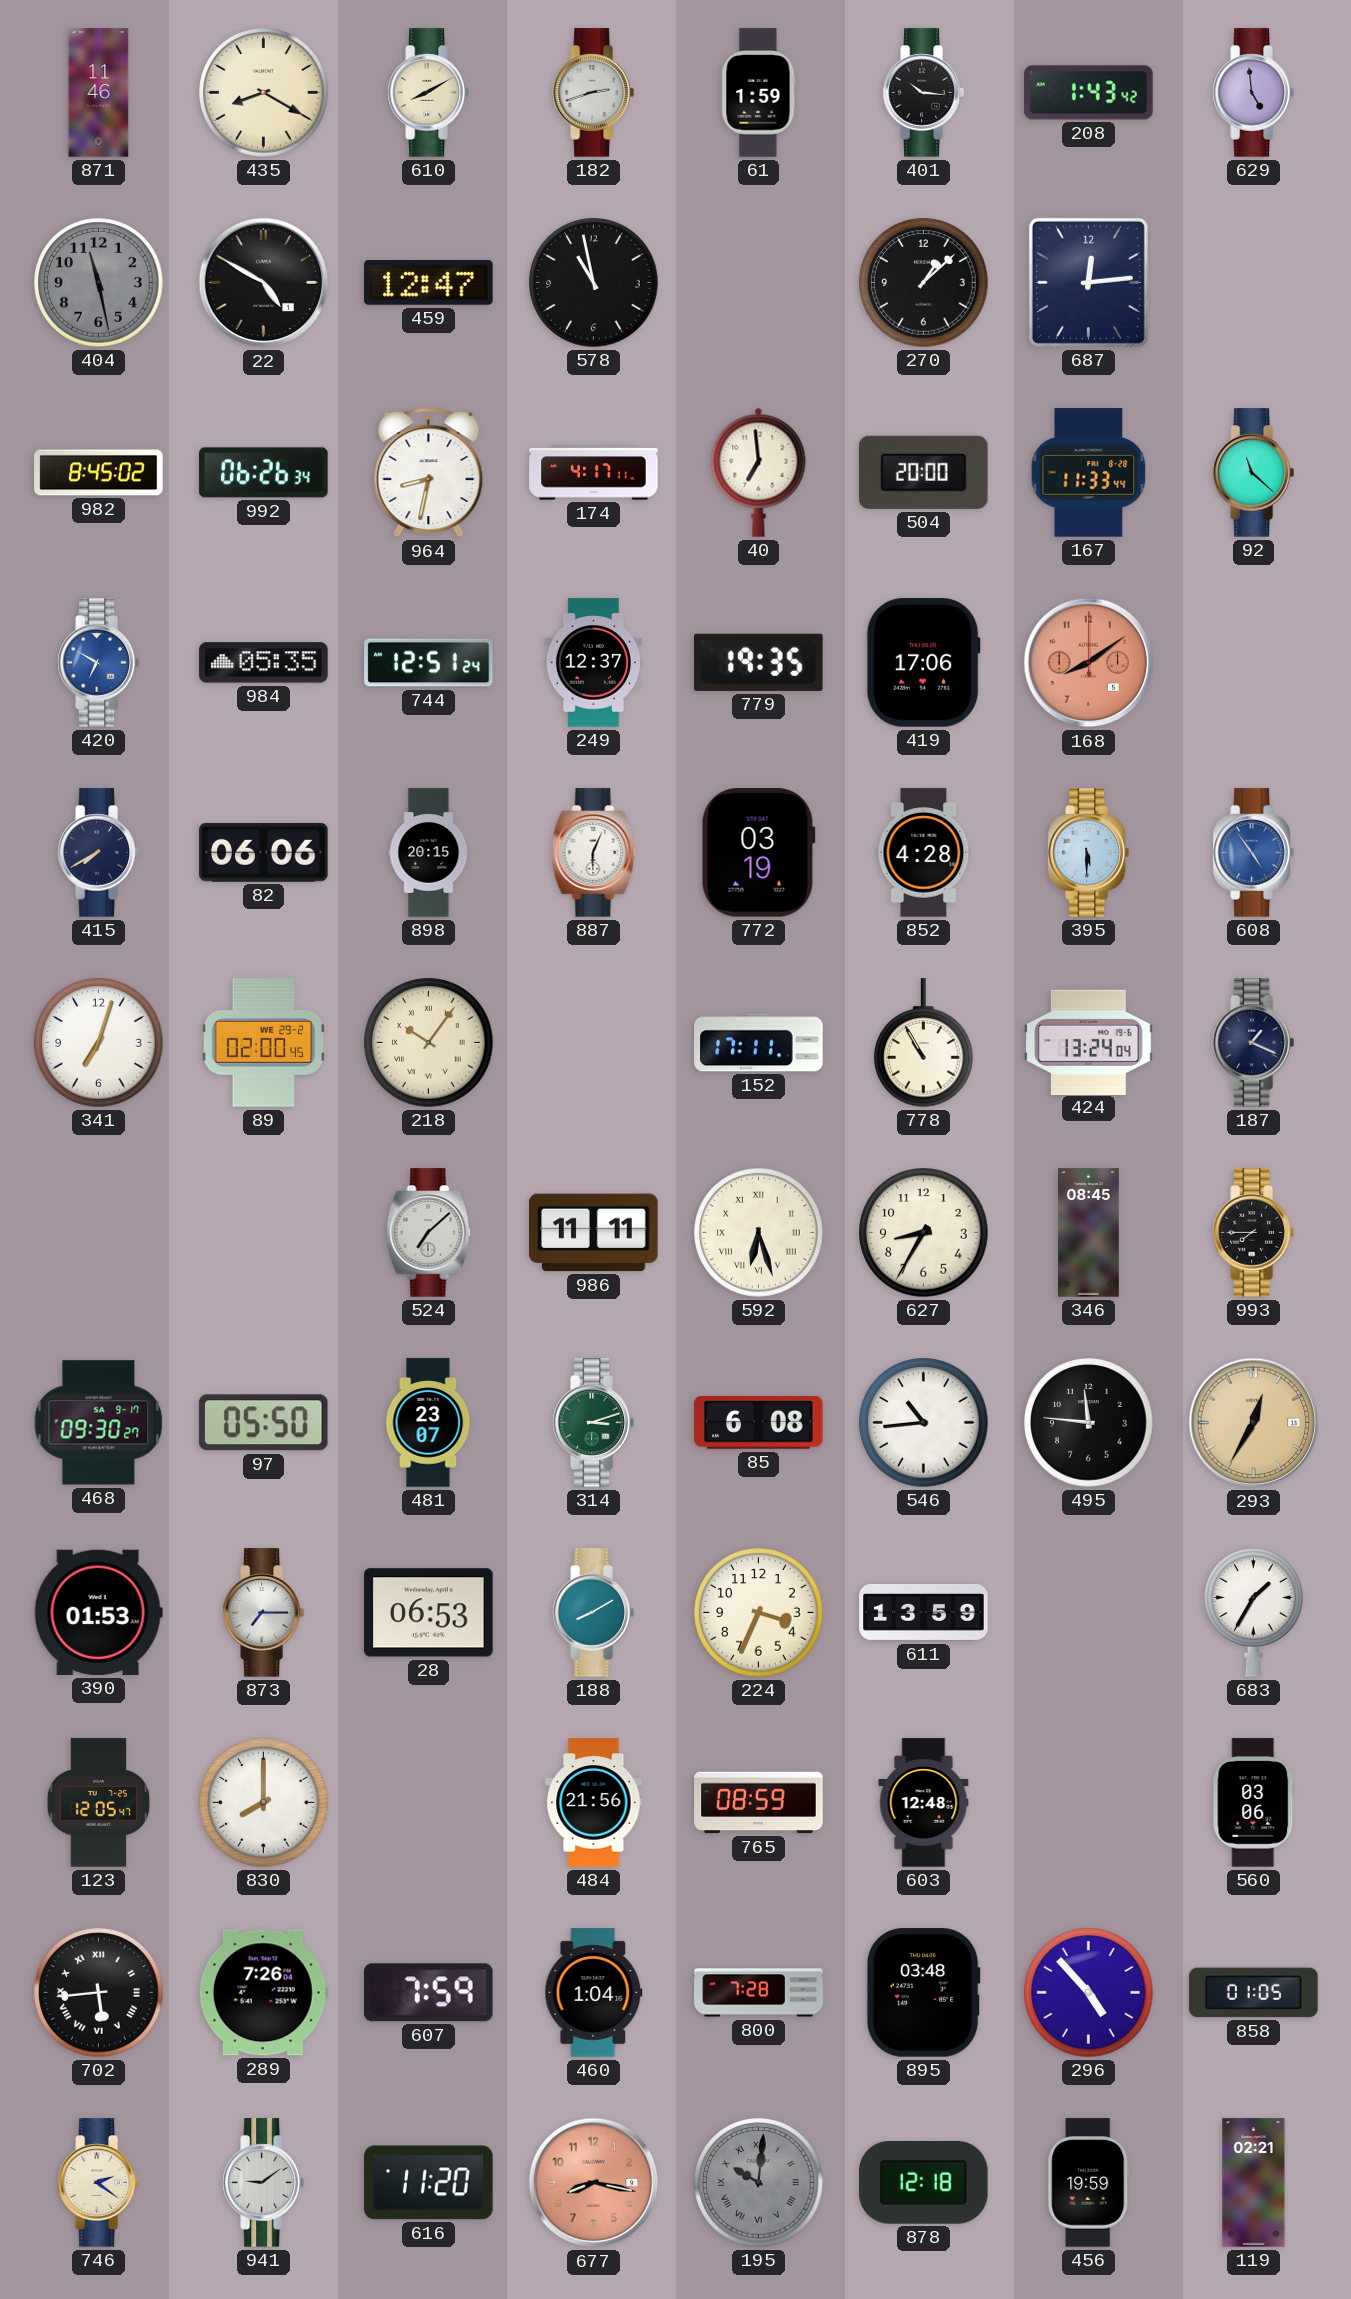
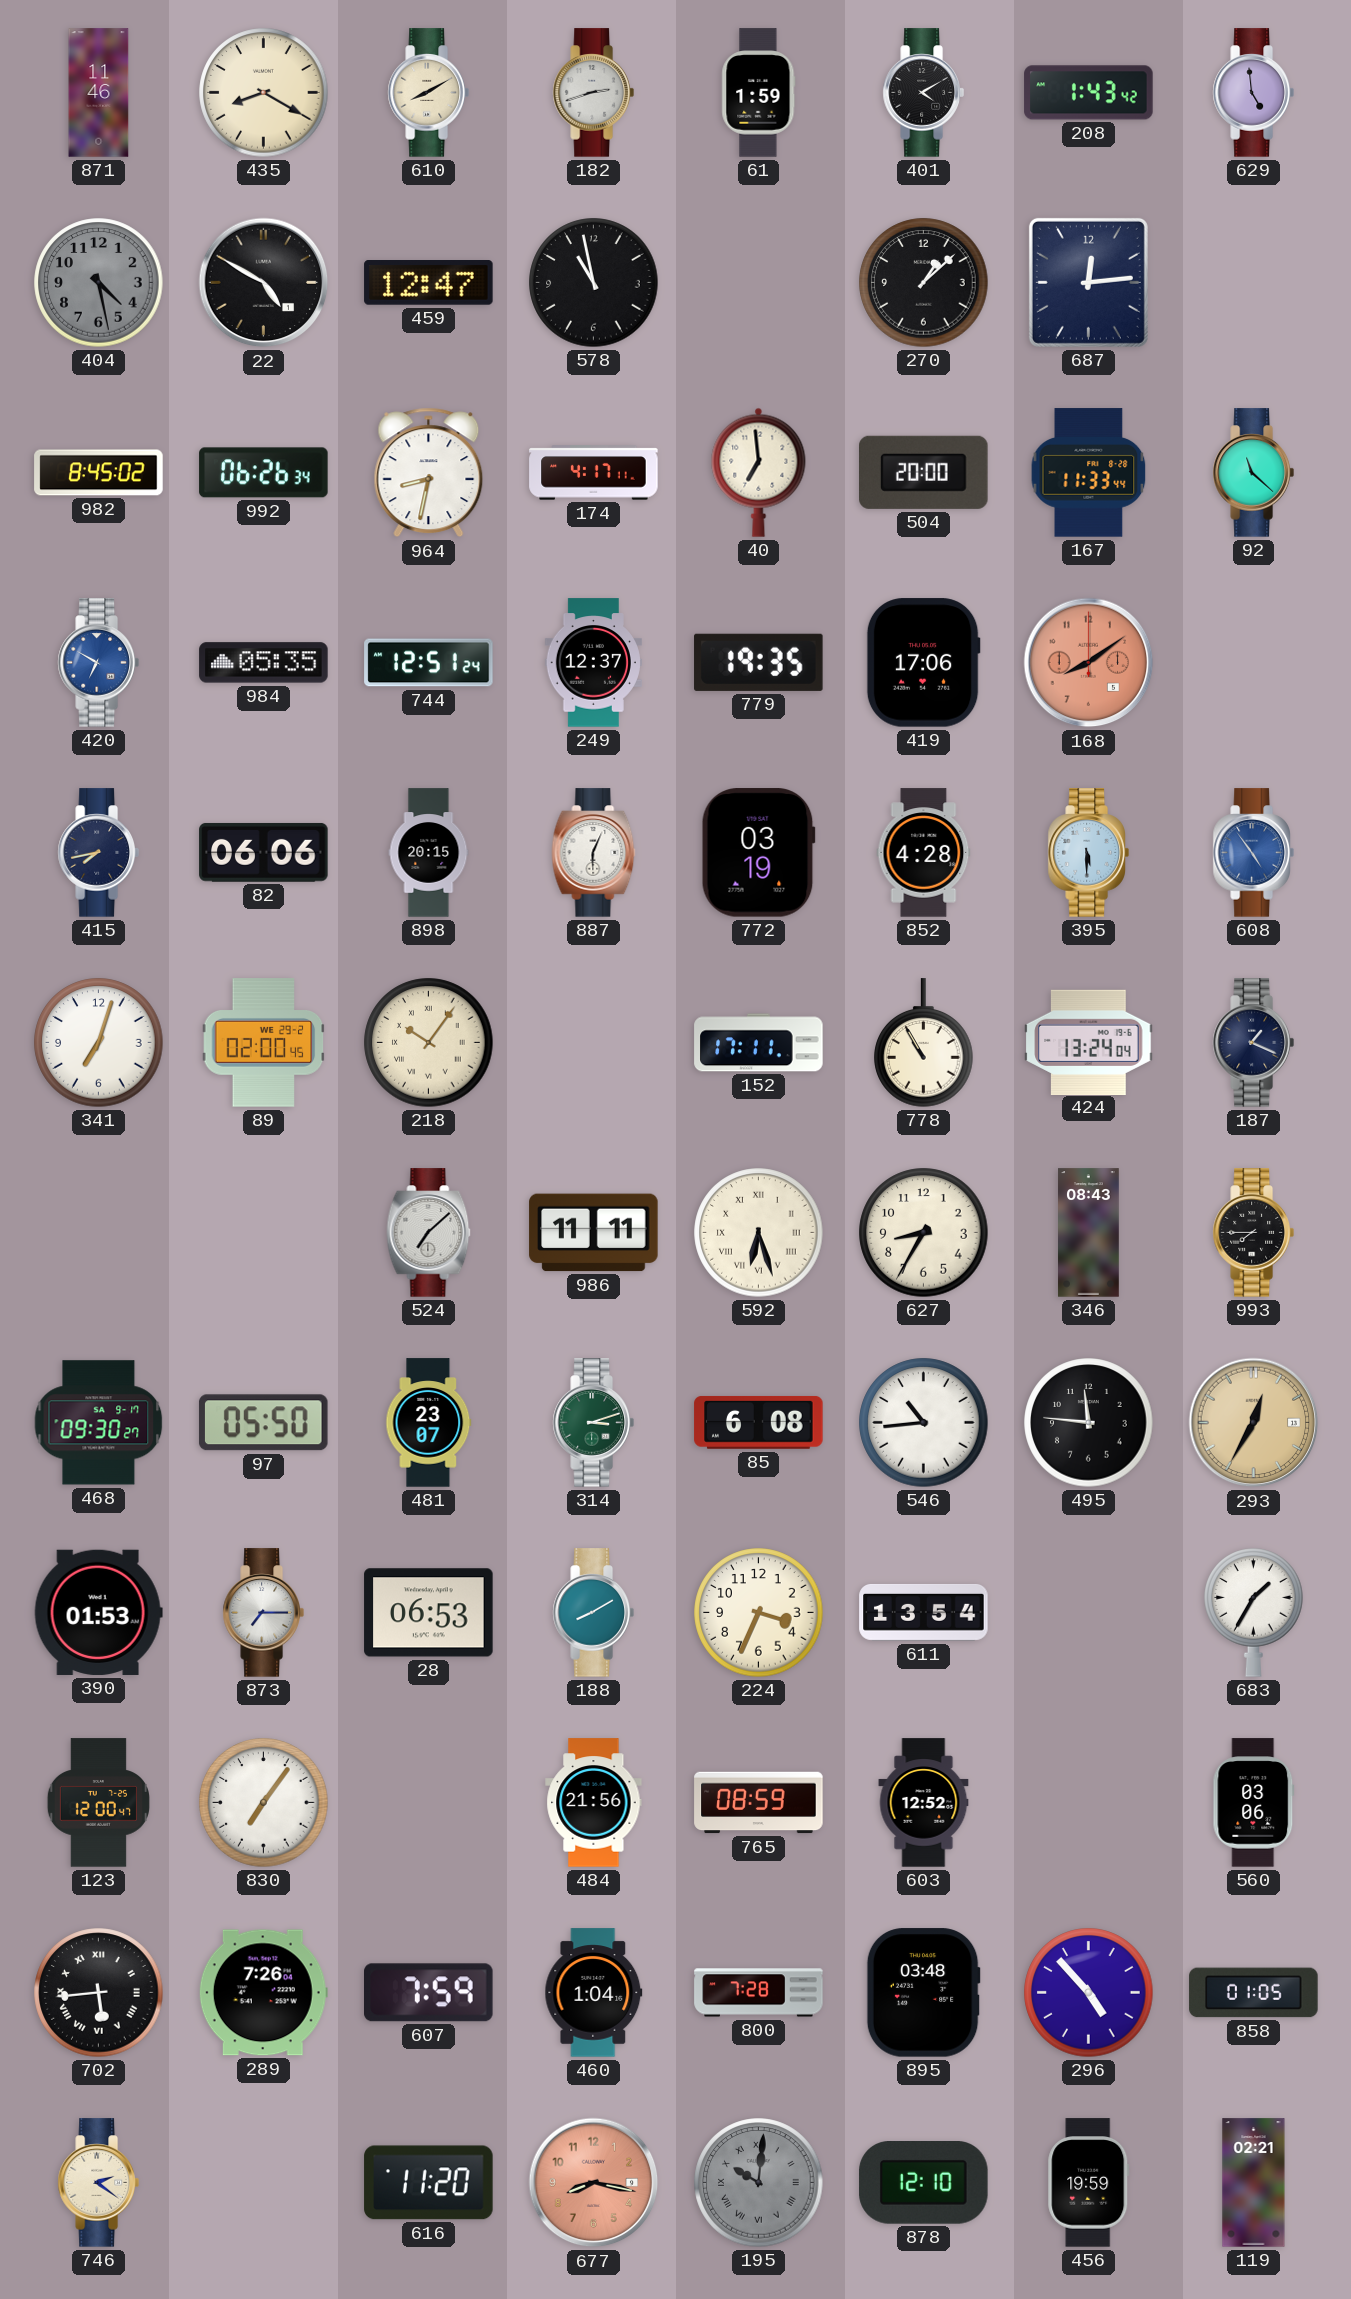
401: 10:16 -> 4:10 (923, 93)
404: 11:28 -> 4:28 (99, 283)
415: 7:40 -> 7:43 (98, 853)
346: 08:45 -> 08:43 (1089, 1233)
611: 13:59 -> 13:54 (924, 1612)
123: 12:05 -> 12:00 (98, 1803)
830: 8:00 -> 7:06 (264, 1803)
603: 12:48 -> 12:52 (924, 1803)
941: 9:09 -> none (263, 2183)
878: 12:18 -> 12:10 (924, 2183)
